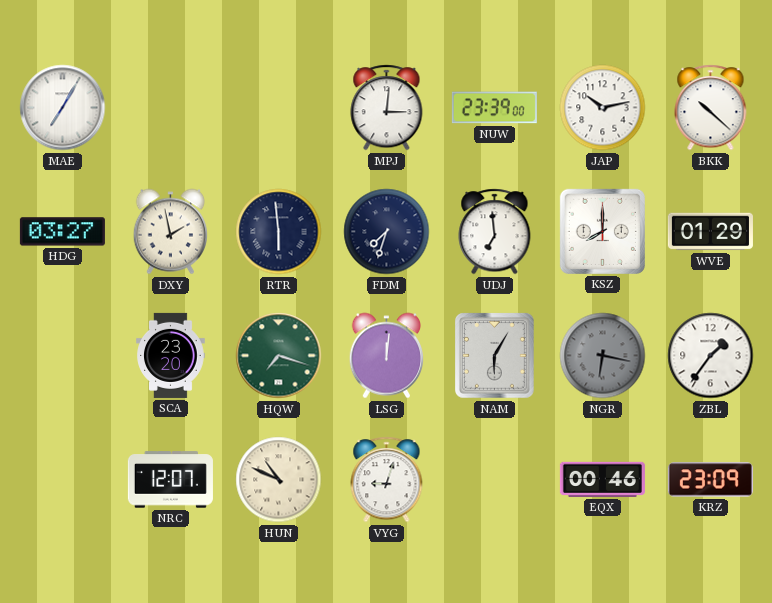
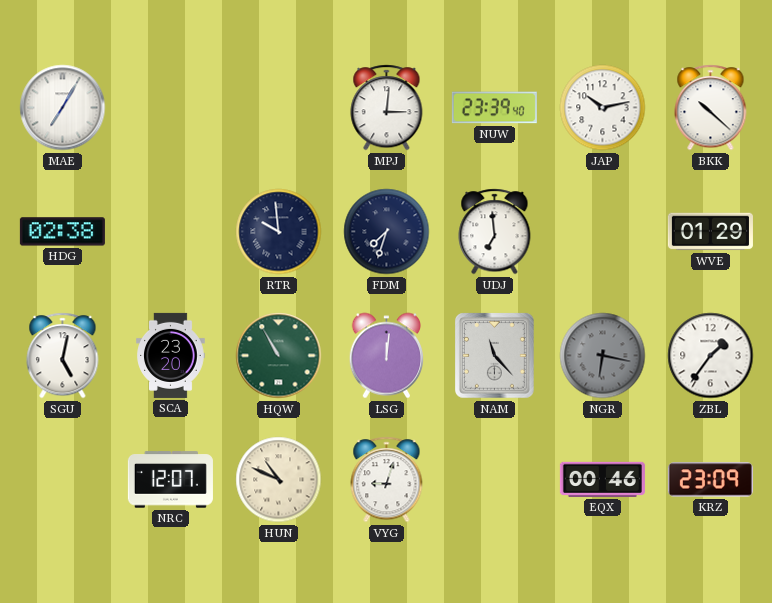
NUW: 23:39:00 -> 23:39:40 (494, 108)
HDG: 03:27 -> 02:38 (62, 232)
DXY: 1:58 -> none (171, 232)
RTR: 5:59 -> 9:59 (279, 232)
KSZ: 8:00 -> none (602, 231)
SGU: none -> 5:02 (63, 356)
HQW: 7:18 -> 10:55 (279, 356)
NAM: 6:05 -> 11:23 (495, 356)
